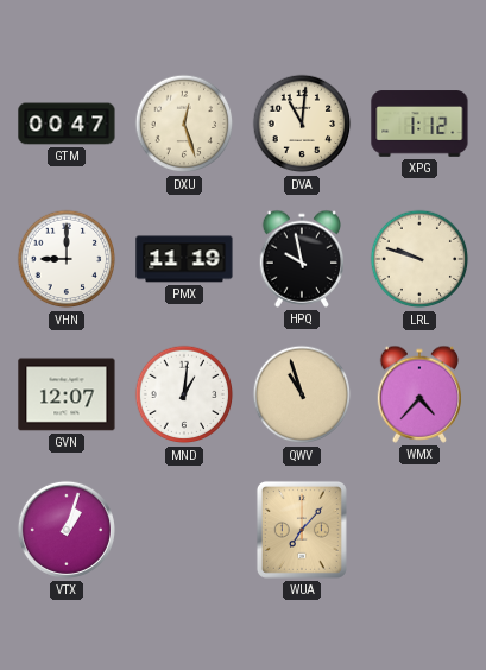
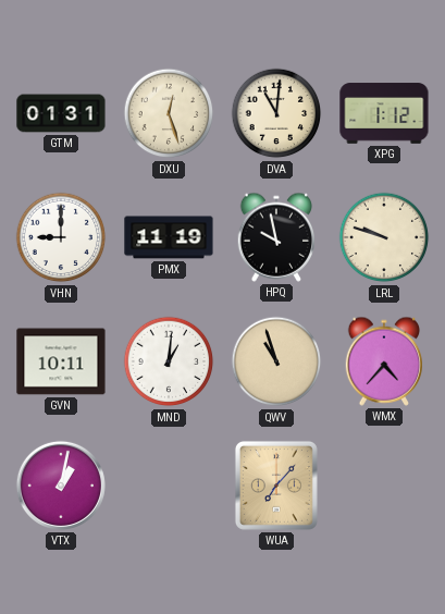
GTM: 00:47 -> 01:31 (61, 113)
GVN: 12:07 -> 10:11 (61, 361)
VTX: 1:03 -> 1:02 (61, 486)
